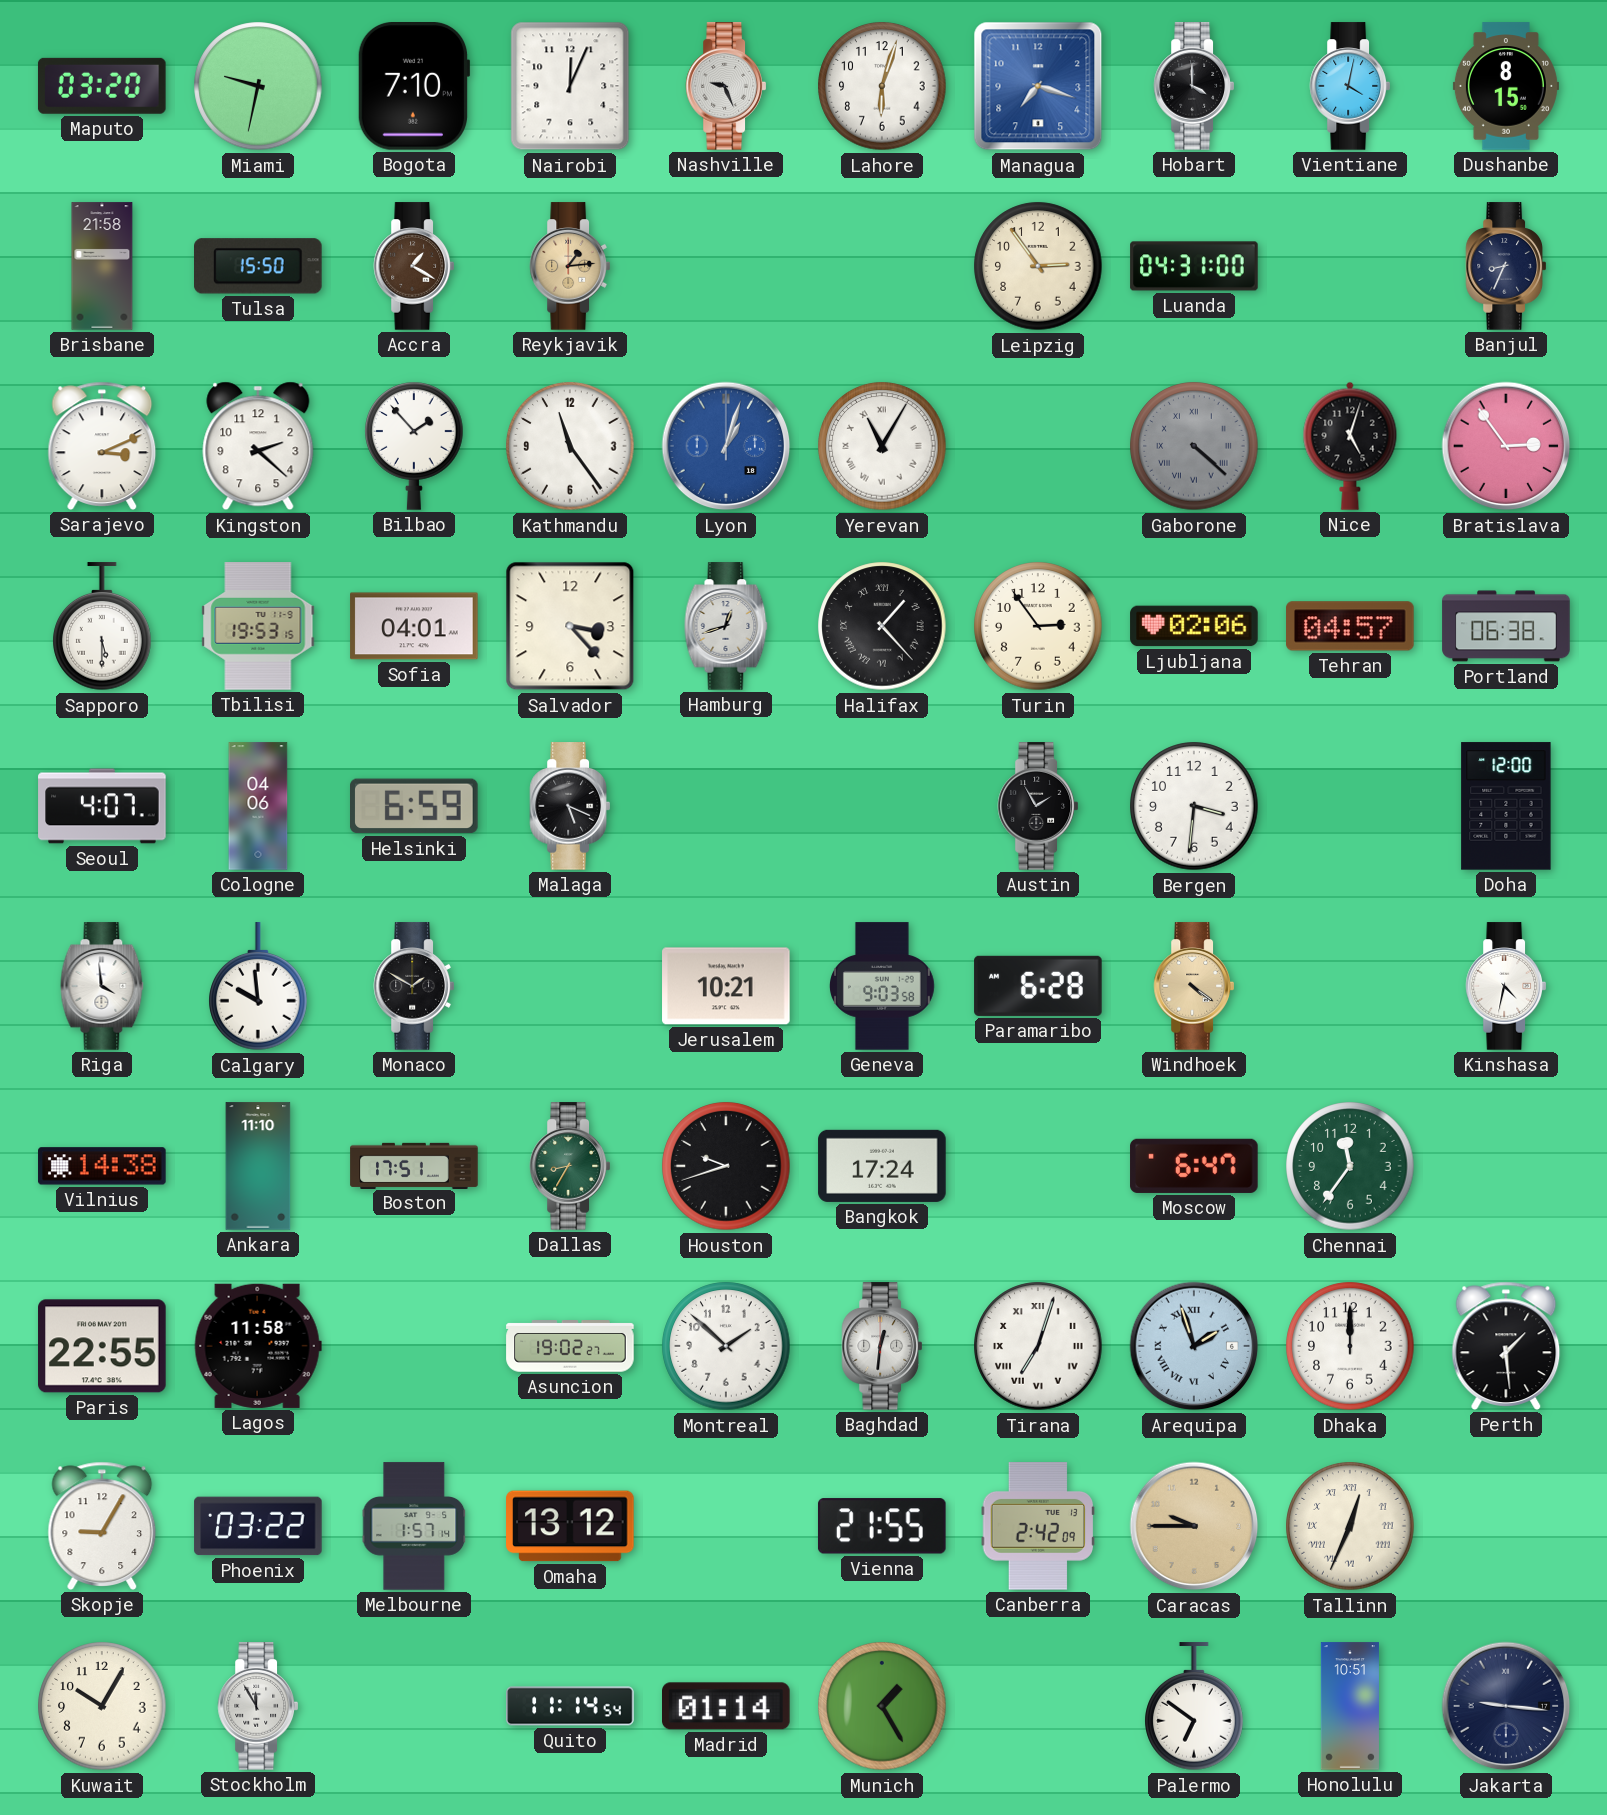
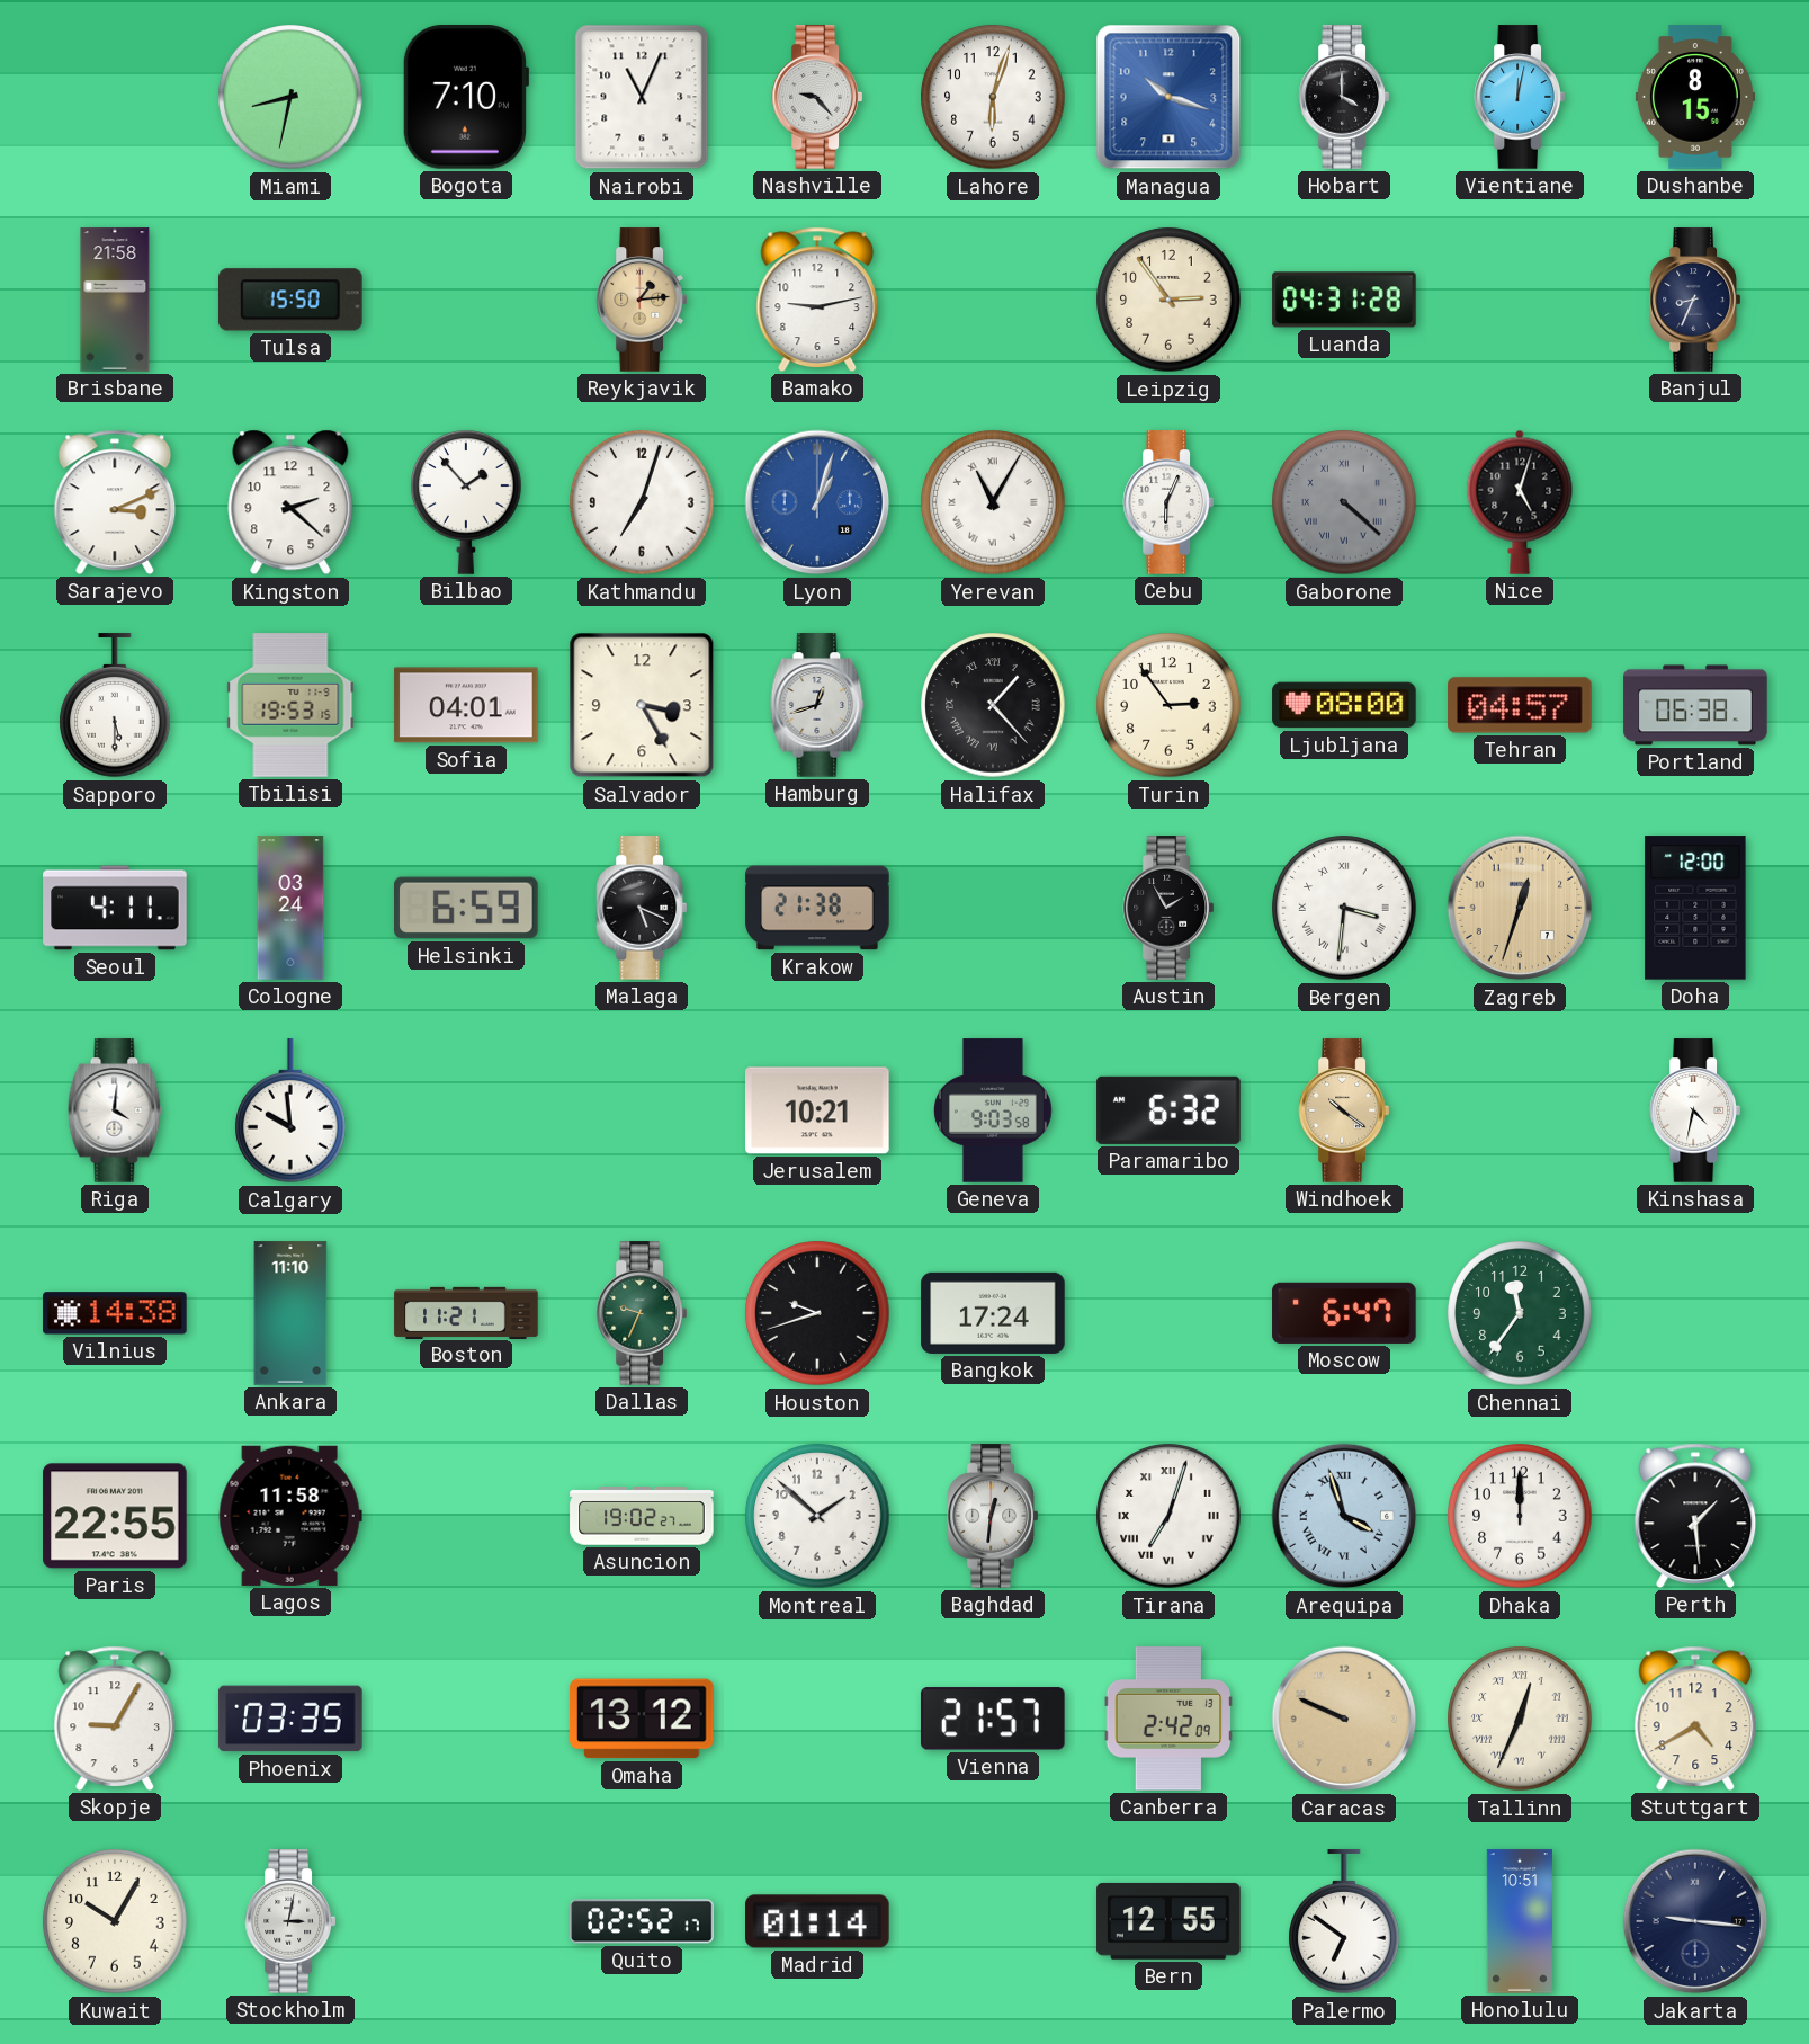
Maputo: 03:20 -> none (102, 86)
Miami: 9:32 -> 8:32 (290, 97)
Nairobi: 12:04 -> 11:04 (642, 97)
Nashville: 9:26 -> 9:23 (816, 97)
Managua: 7:18 -> 10:18 (1168, 97)
Vientiane: 4:02 -> 12:02 (1519, 97)
Accra: 1:20 -> none (413, 266)
Bamako: none -> 9:13 (817, 300)
Luanda: 04:31:00 -> 04:31:28 (1344, 300)
Kathmandu: 11:24 -> 7:03 (642, 502)
Cebu: none -> 6:04 (1167, 502)
Bratislava: 2:54 -> none (1506, 446)
Salvador: 3:23 -> 3:25 (642, 705)
Ljubljana: 02:06 -> 08:00 (1344, 705)
Seoul: 4:07 -> 4:11 (115, 908)
Cologne: 04:06 -> 03:24 (290, 908)
Krakow: none -> 21:38 (817, 908)
Bergen numerals: Arabic -> Roman (1344, 908)
Zagreb: none -> 12:33 (1520, 908)
Riga: 3:59 -> 4:01 (115, 1110)
Monaco: 1:50 -> none (413, 986)
Paramaribo: 6:28 -> 6:32 (1168, 1110)
Windhoek: 4:21 -> 10:21 (1343, 1110)
Boston: 17:51 -> 11:21 (466, 1312)
Dallas: 8:35 -> 9:34 (641, 1313)
Arequipa: 1:57 -> 3:57 (1344, 1516)
Phoenix: 03:22 -> 03:35 (290, 1719)
Melbourne: 1:57 -> none (414, 1526)
Vienna: 21:55 -> 21:57 (993, 1719)
Caracas: 9:45 -> 9:49 (1344, 1719)
Stuttgart: none -> 4:40 (1695, 1719)
Stockholm: 11:55 -> 3:02 (289, 1921)
Quito: 11:14 -> 02:52 (642, 1921)
Munich: 1:25 -> none (882, 1706)
Bern: none -> 12:55 (1168, 1921)
